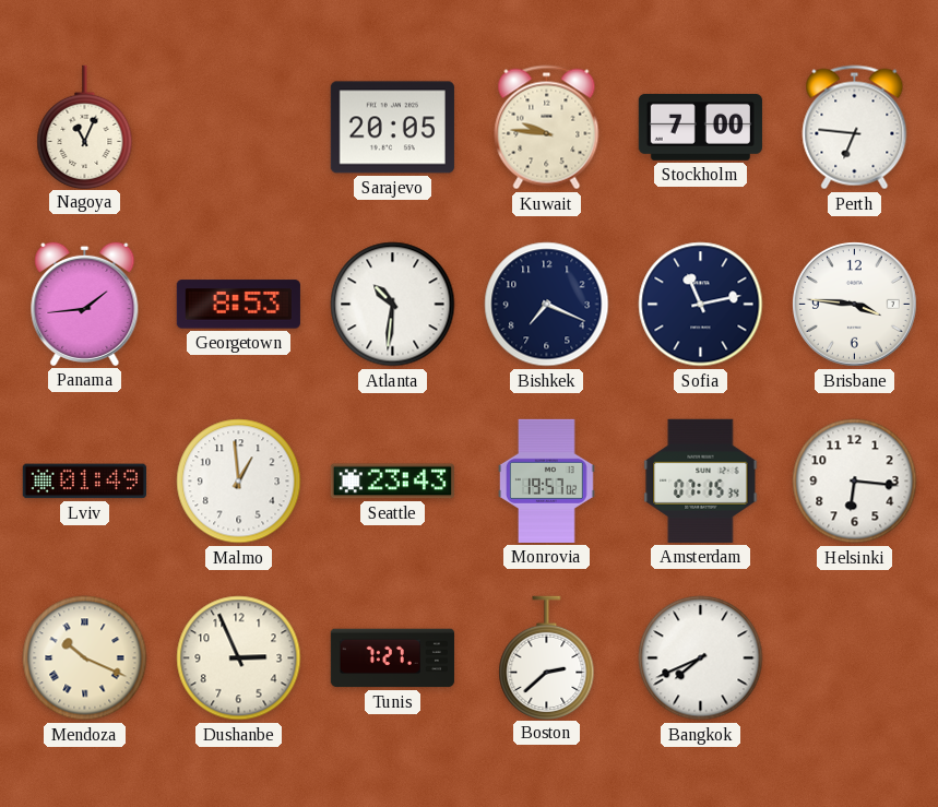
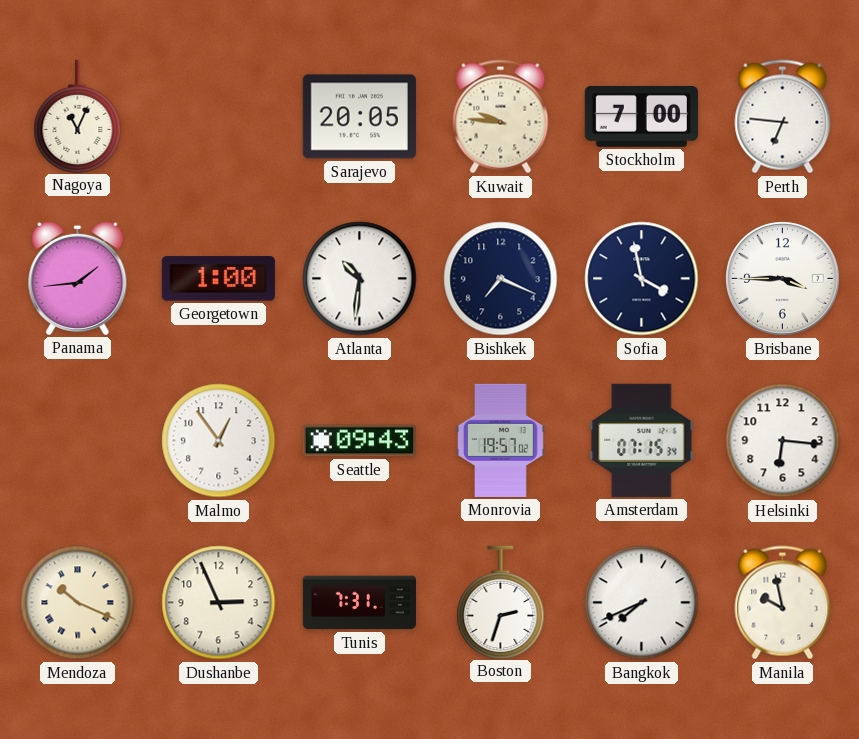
Georgetown: 8:53 -> 1:00 (218, 279)
Sofia: 11:13 -> 3:58 (642, 279)
Brisbane: 3:46 -> 3:45 (783, 279)
Lviv: 01:49 -> none (84, 482)
Malmo: 12:59 -> 12:54 (219, 441)
Seattle: 23:43 -> 09:43 (359, 441)
Tunis: 7:27 -> 7:31 (359, 603)
Boston: 2:38 -> 2:33 (501, 602)
Manila: none -> 9:58 (783, 603)
